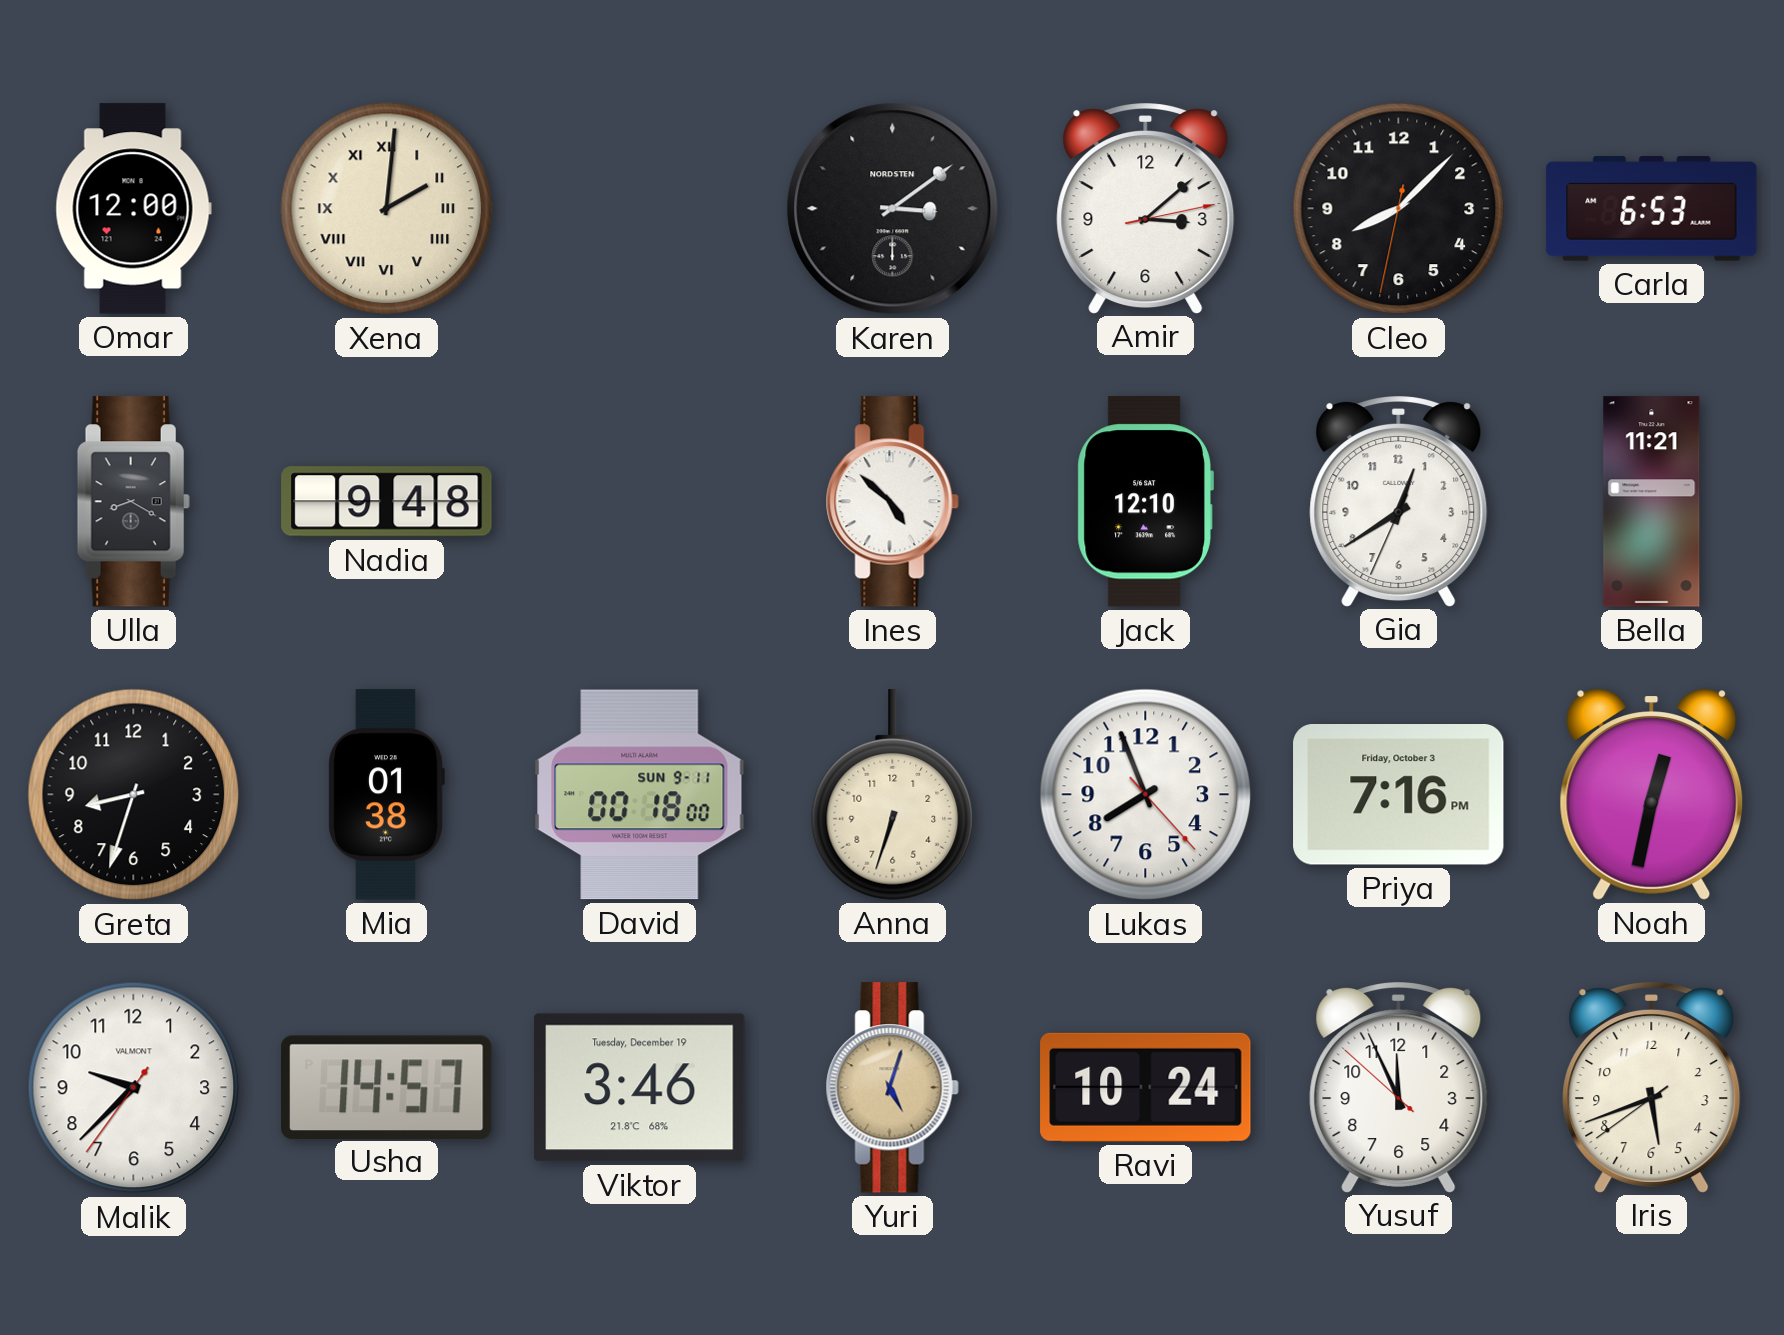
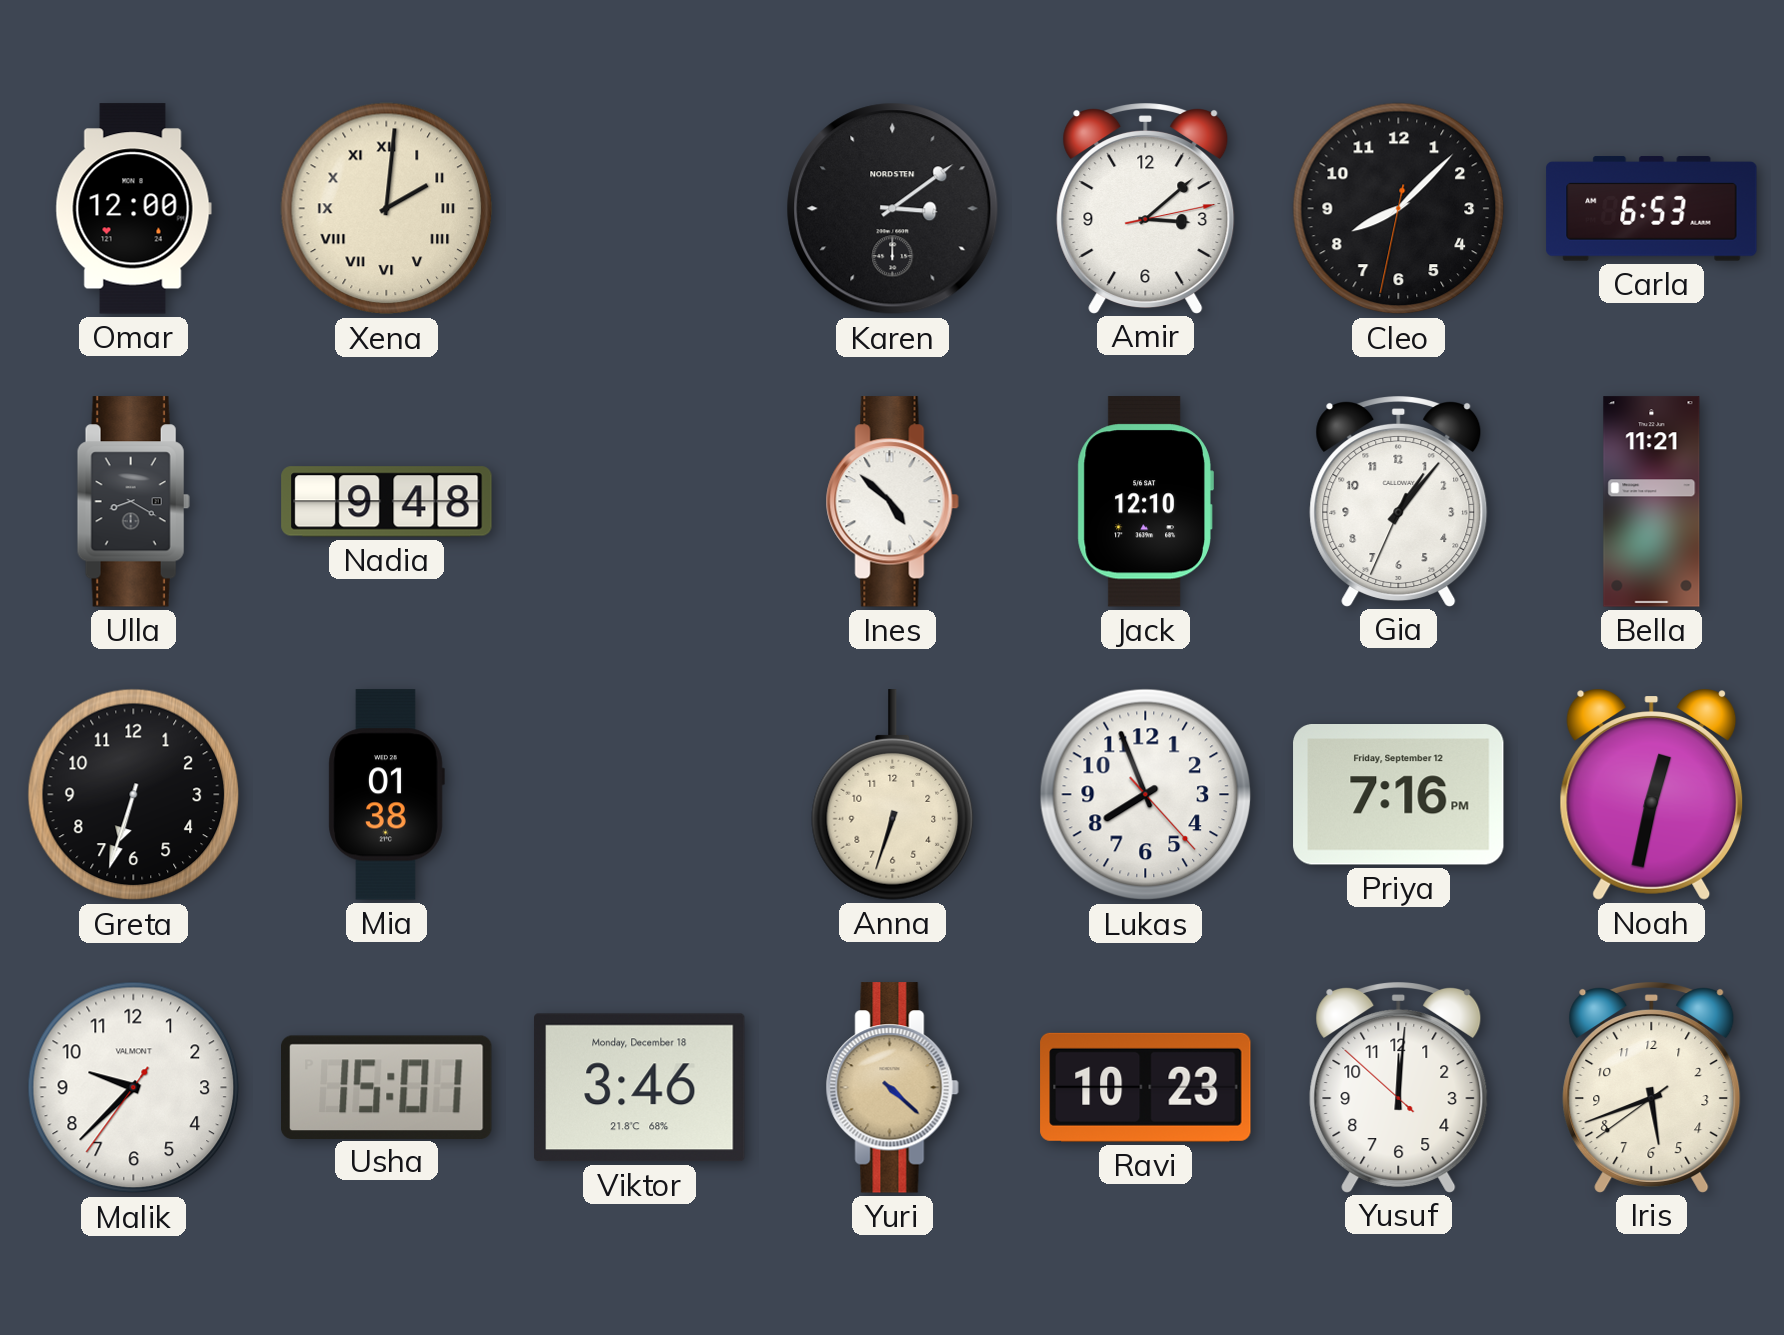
Gia: 12:39 -> 1:06 (1399, 502)
Greta: 8:33 -> 6:33 (134, 795)
David: 00:18 -> none (640, 795)
Priya date: Friday, October 3 -> Friday, September 12 (1399, 795)
Usha: 14:57 -> 15:01 (387, 1087)
Viktor date: Tuesday, December 19 -> Monday, December 18 (640, 1088)
Yuri: 5:03 -> 4:22 (892, 1088)
Ravi: 10:24 -> 10:23 (1146, 1087)
Yusuf: 11:55 -> 12:00 (1399, 1088)
